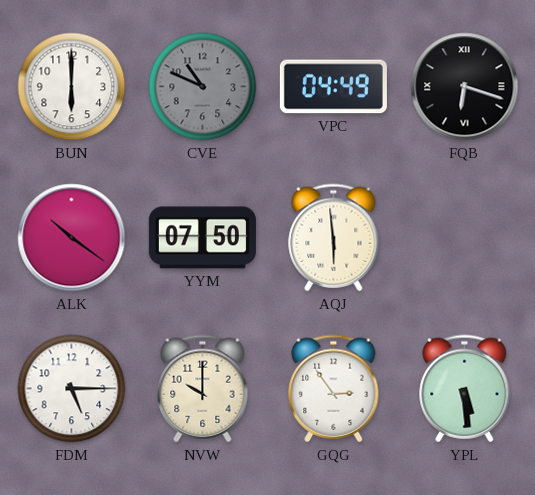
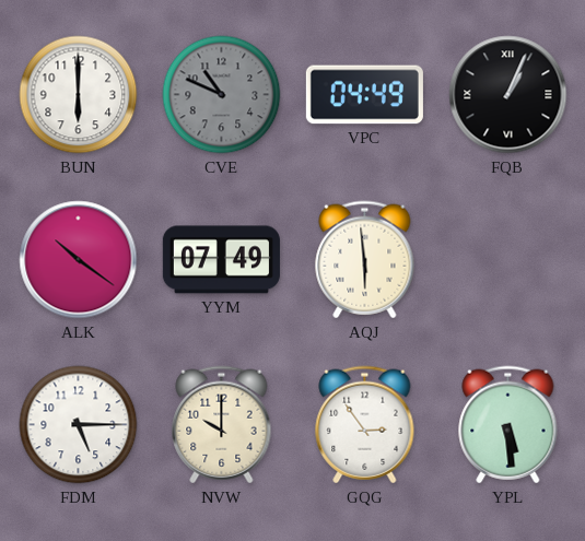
FQB: 6:18 -> 1:04 (508, 95)
YYM: 07:50 -> 07:49 (221, 260)
